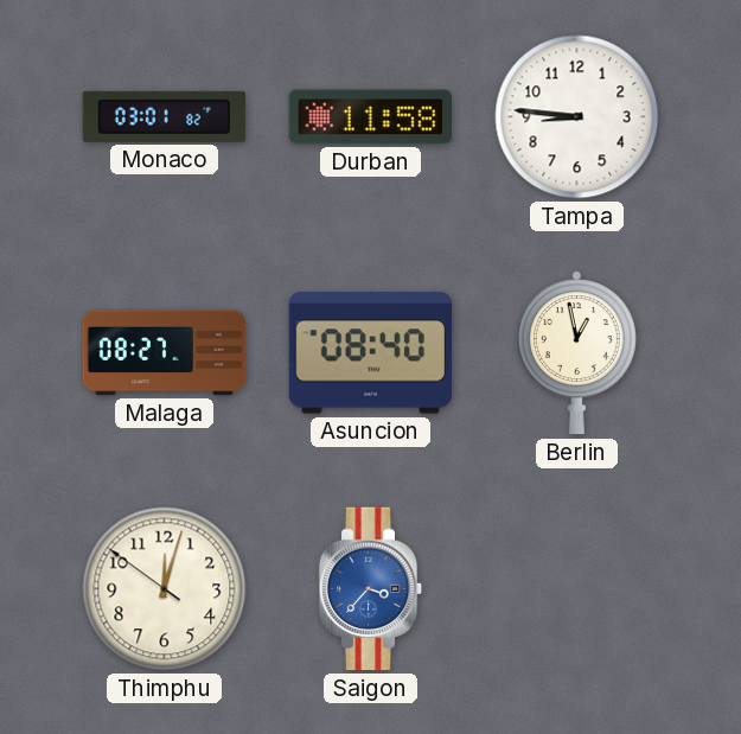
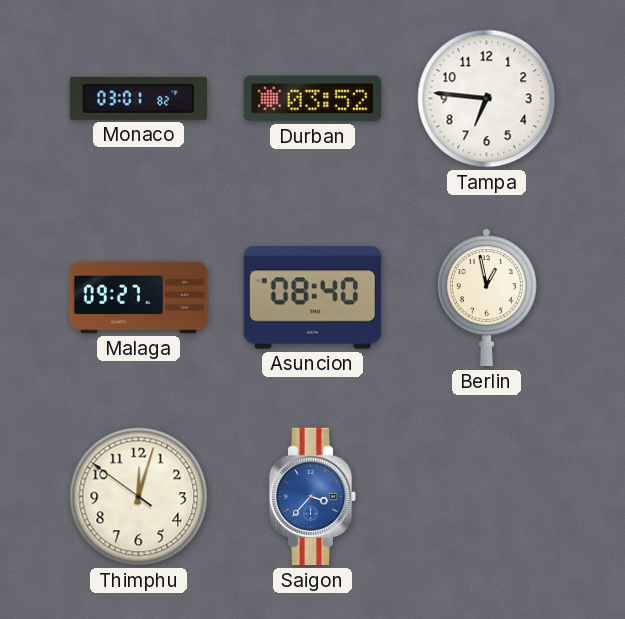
Durban: 11:58 -> 03:52 (312, 99)
Tampa: 8:46 -> 6:46 (487, 99)
Malaga: 08:27 -> 09:27 (139, 298)
